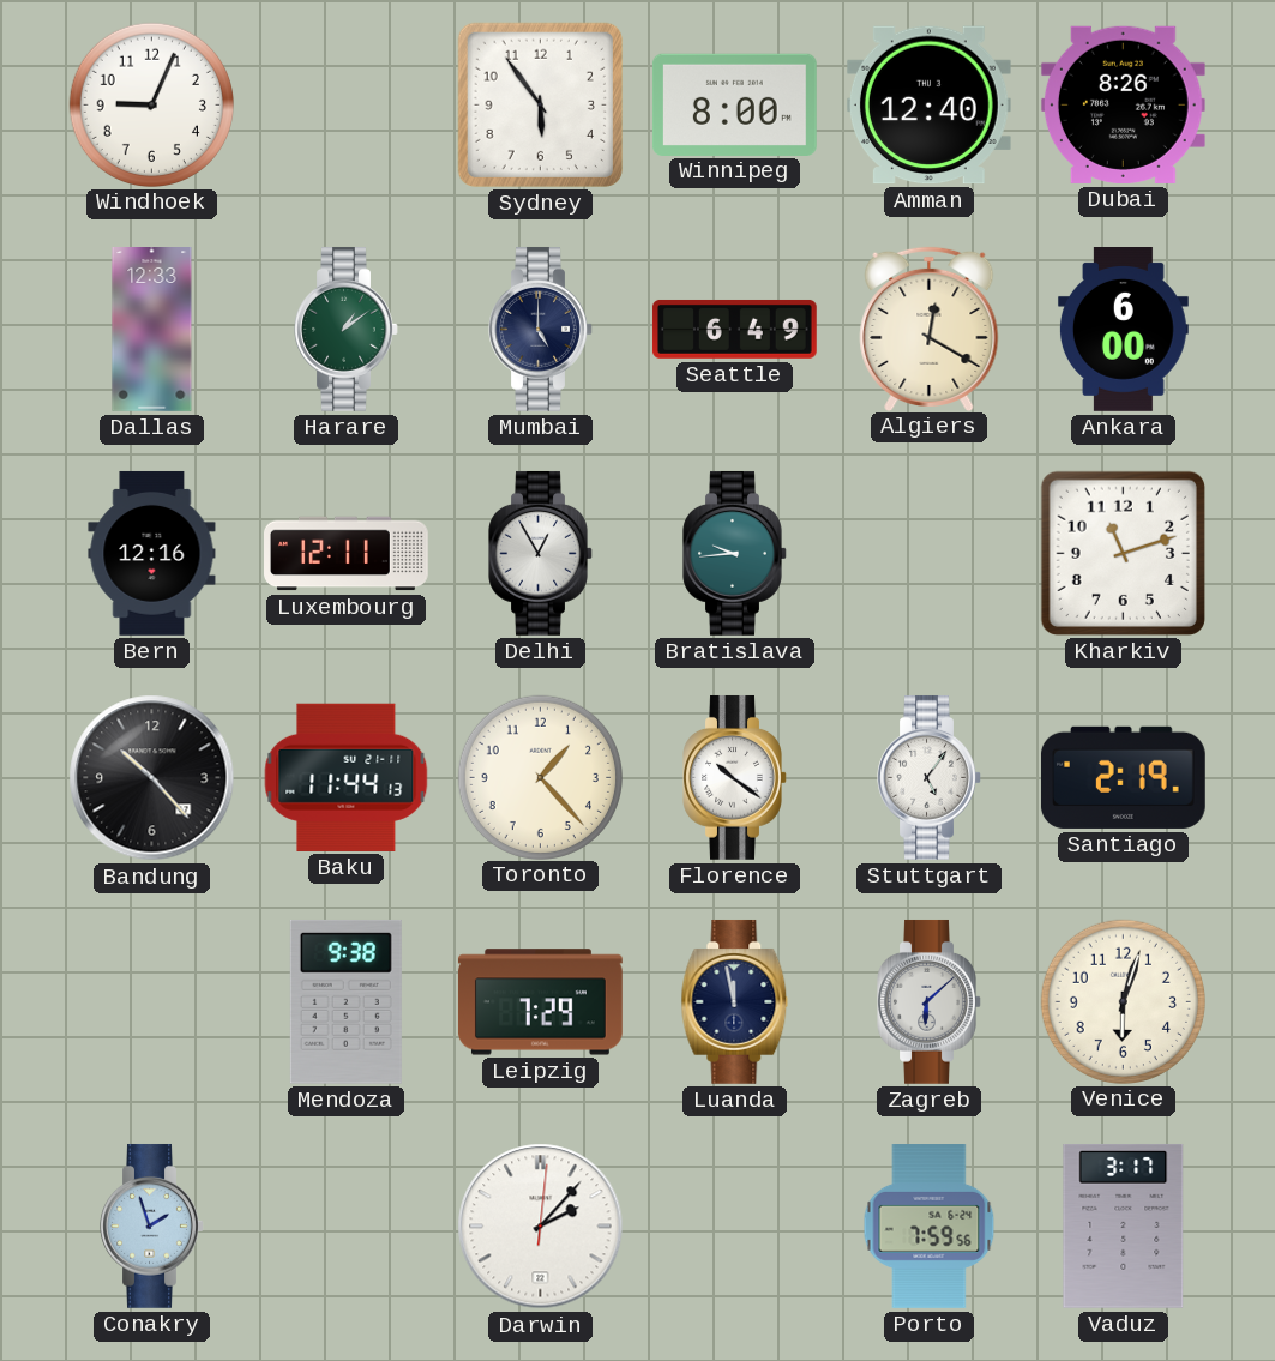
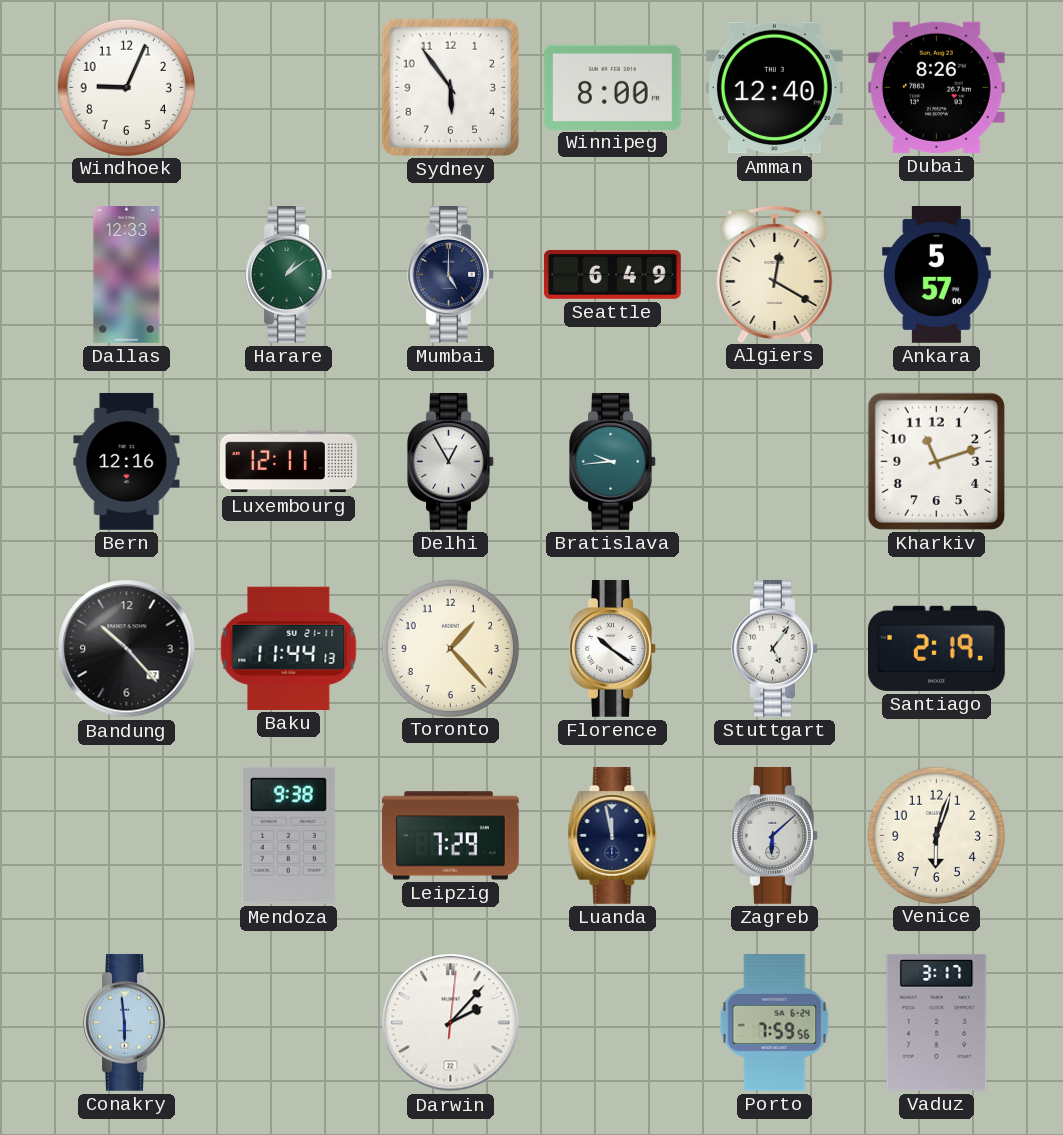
Ankara: 6:00 -> 5:57 (936, 275)
Conakry: 1:57 -> 5:59 (127, 1022)
